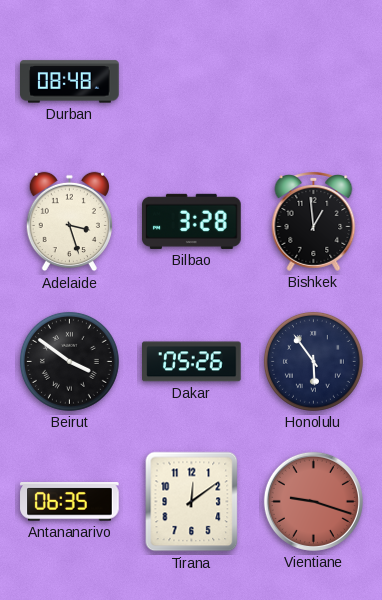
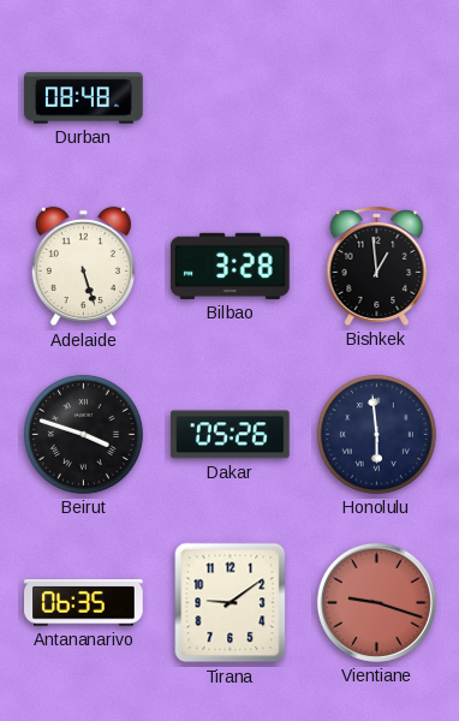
Adelaide: 3:27 -> 5:27 (83, 267)
Beirut: 3:51 -> 3:48 (83, 434)
Honolulu: 5:54 -> 5:59 (376, 434)
Tirana: 12:09 -> 9:09 (231, 603)
